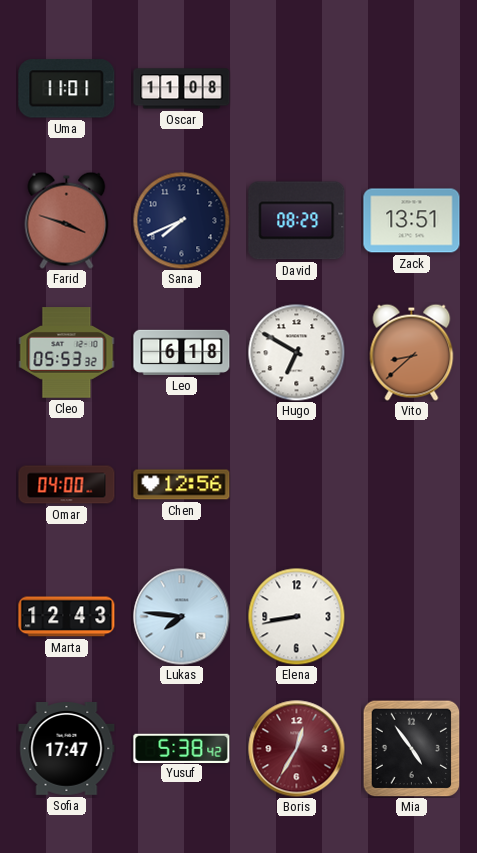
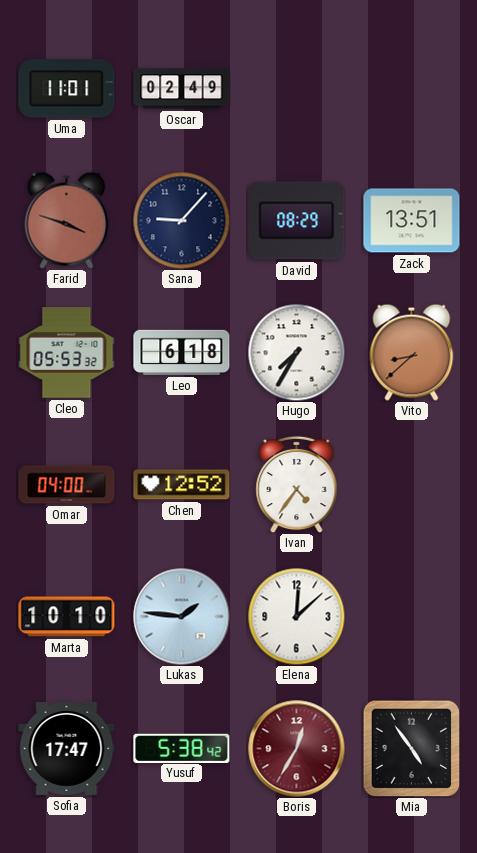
Oscar: 11:08 -> 02:49 (182, 89)
Sana: 7:41 -> 9:07 (181, 220)
Hugo: 6:50 -> 7:35 (296, 352)
Chen: 12:56 -> 12:52 (182, 485)
Ivan: none -> 4:36 (297, 484)
Marta: 12:43 -> 10:10 (67, 617)
Lukas: 7:46 -> 1:46 (182, 617)
Elena: 8:43 -> 12:08 (296, 616)
